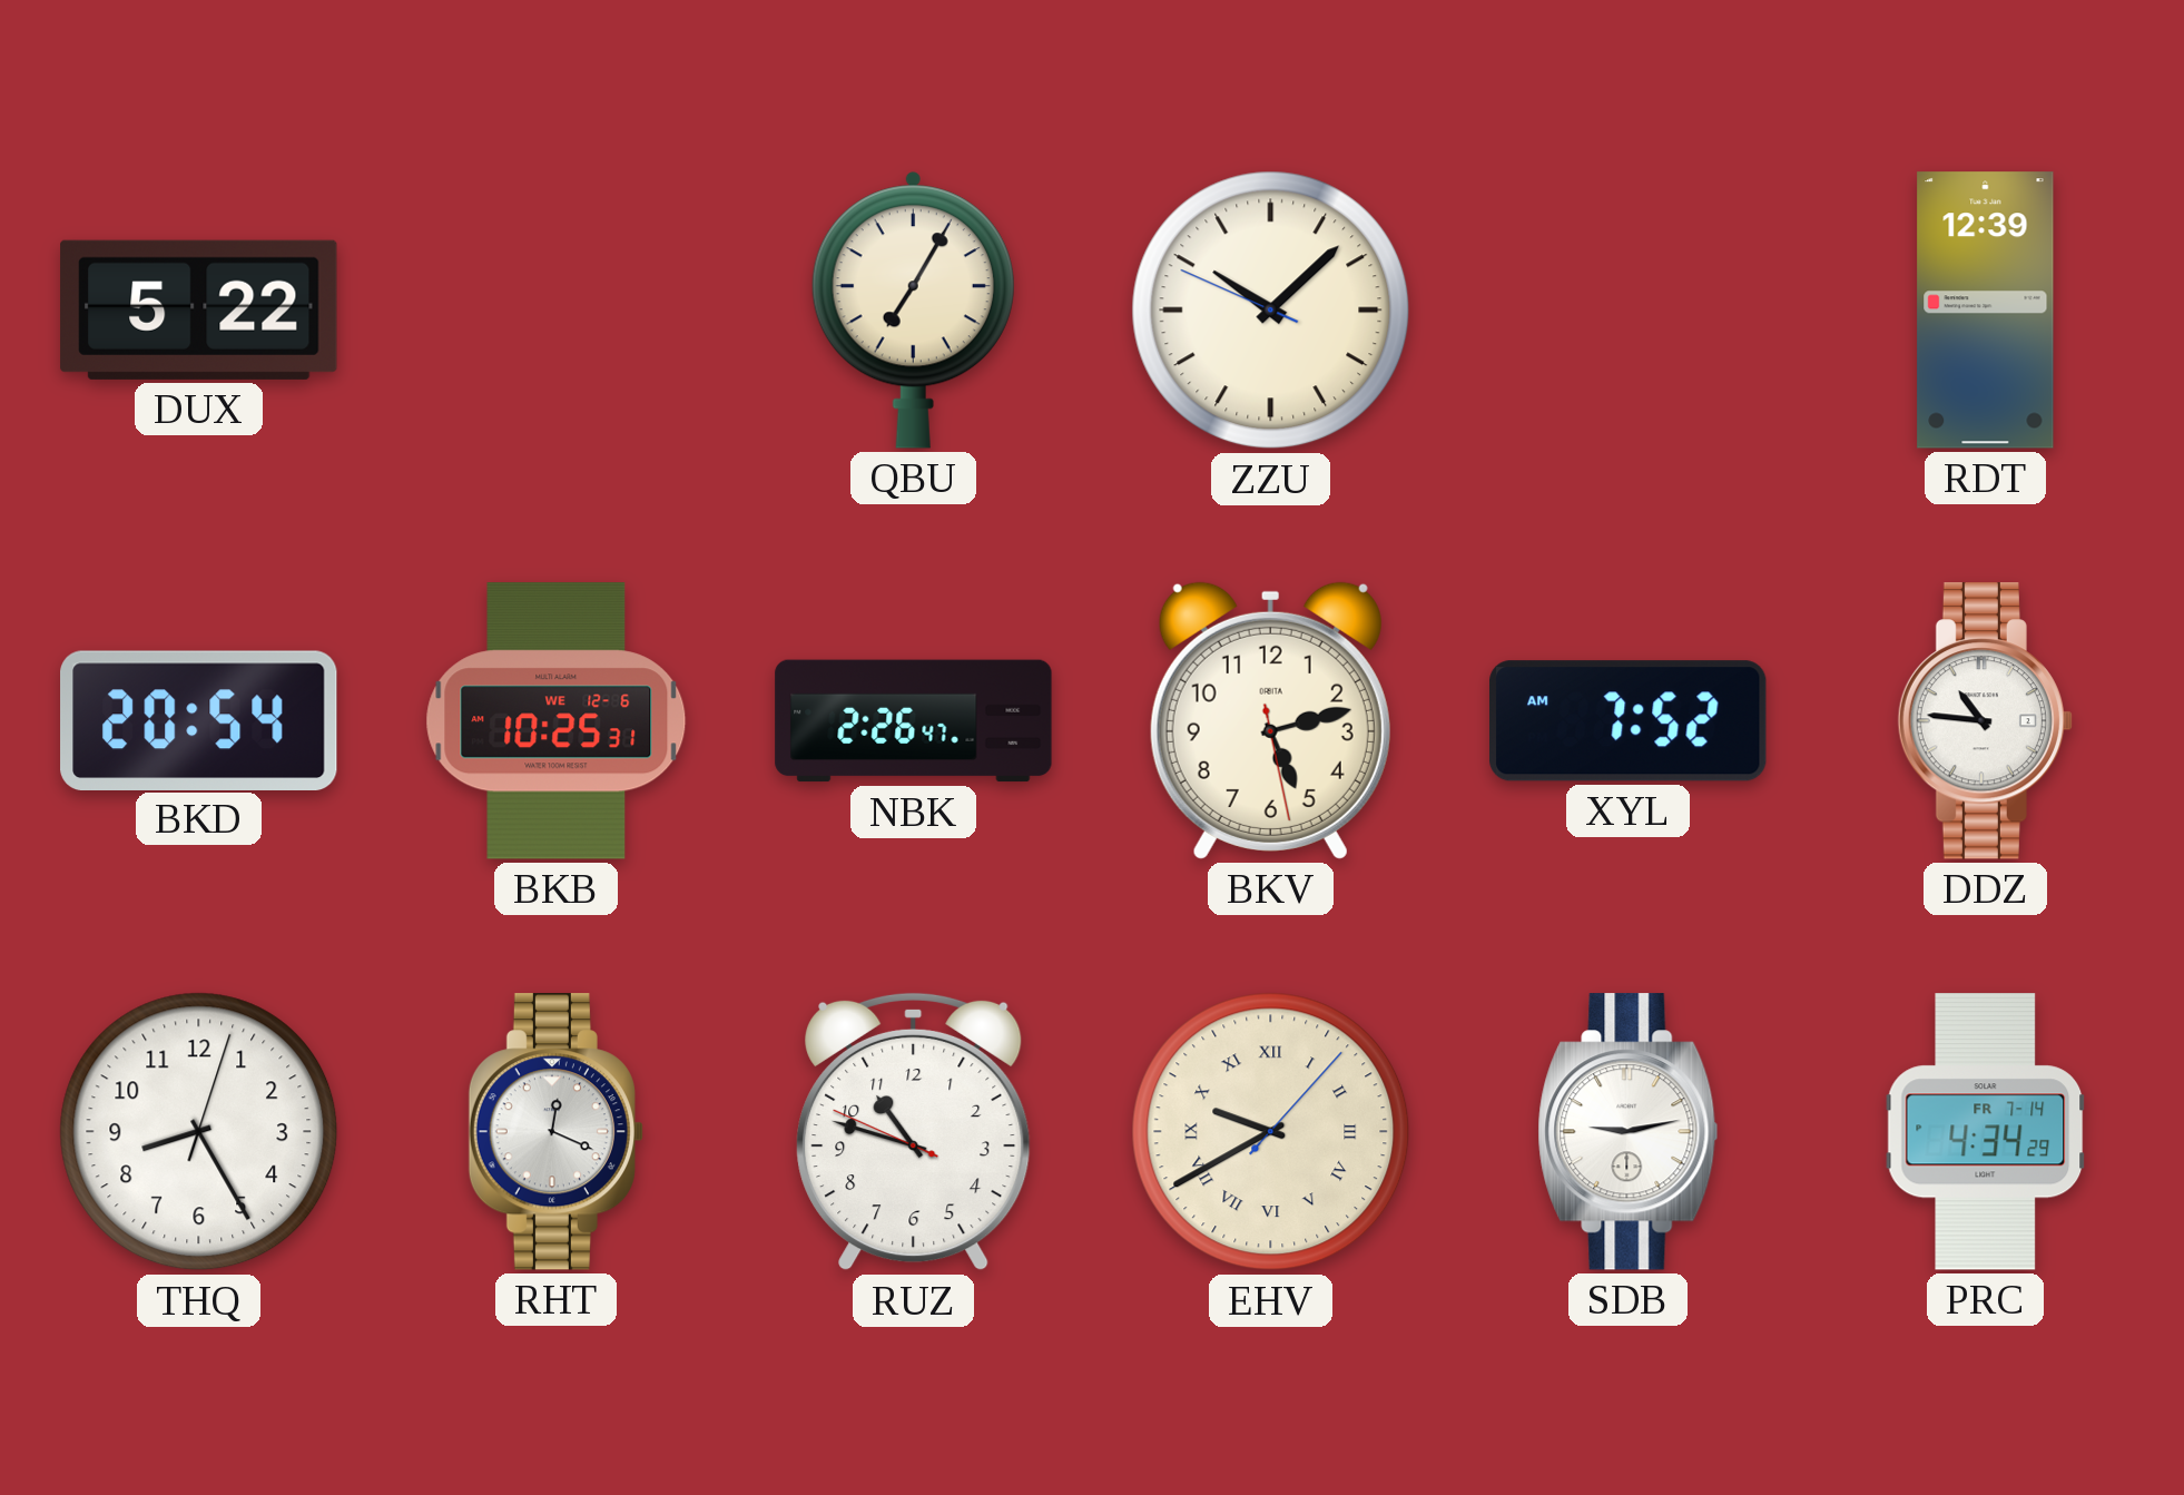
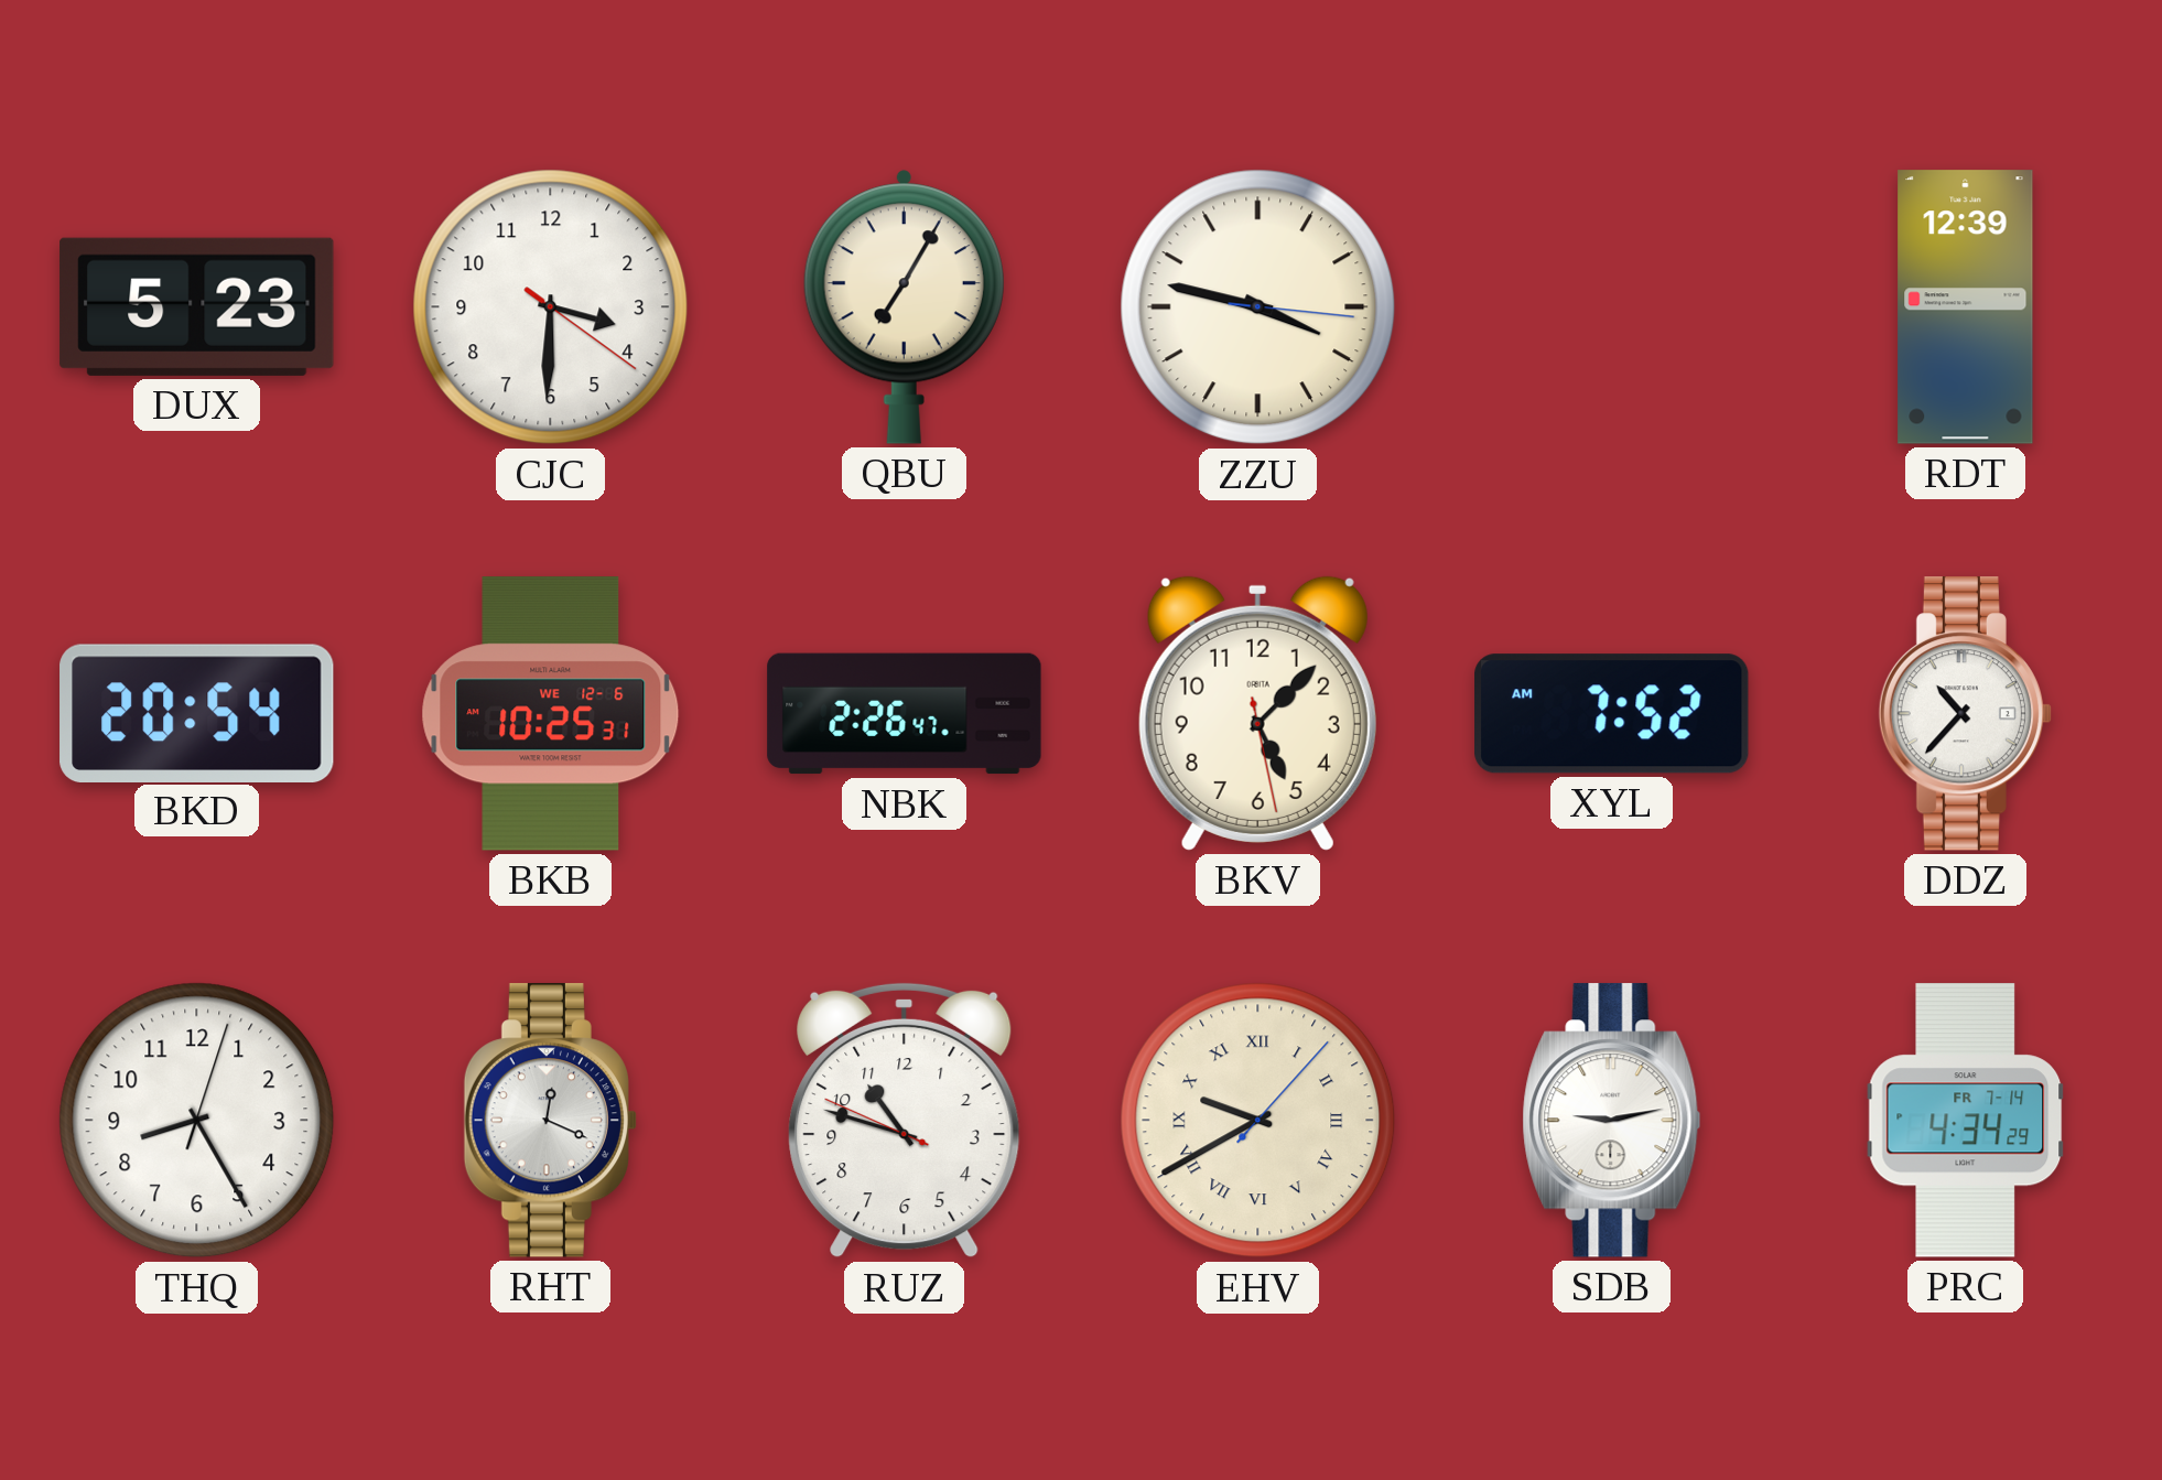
DUX: 5:22 -> 5:23 (197, 306)
CJC: none -> 3:30 (551, 307)
ZZU: 10:07 -> 3:47 (1258, 307)
BKV: 5:12 -> 5:07 (1257, 713)
DDZ: 10:46 -> 10:37 (1965, 714)
